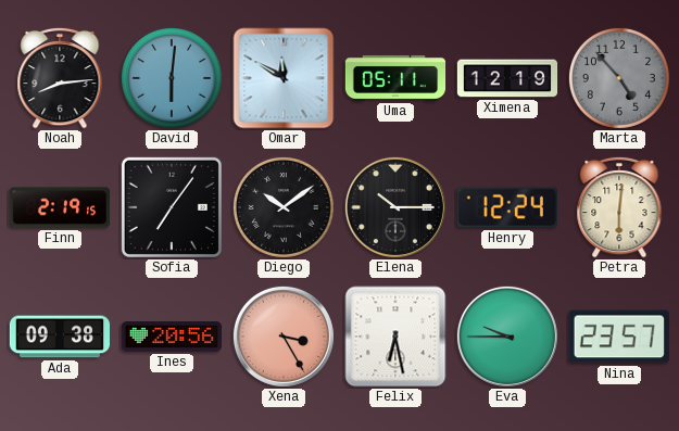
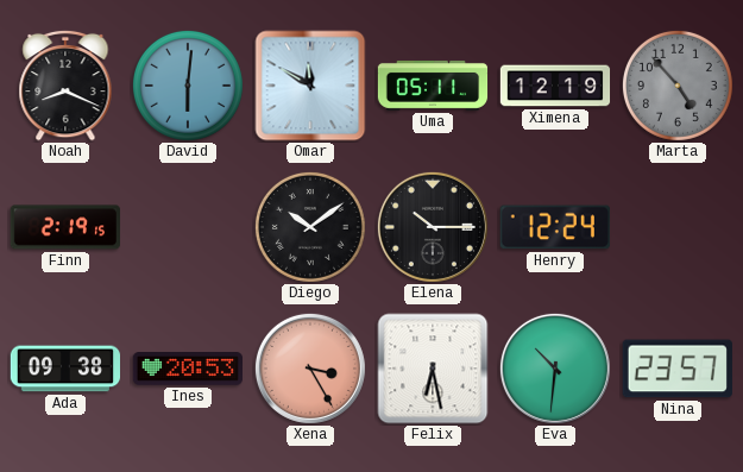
Noah: 8:14 -> 8:19 (65, 86)
Sofia: 7:06 -> none (172, 207)
Petra: 6:01 -> none (619, 207)
Ines: 20:56 -> 20:53 (187, 369)
Eva: 9:45 -> 10:31 (555, 369)
